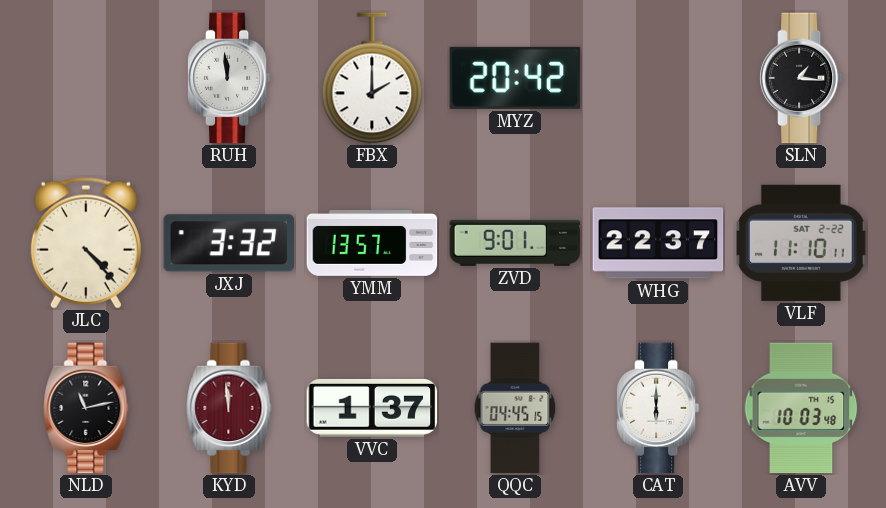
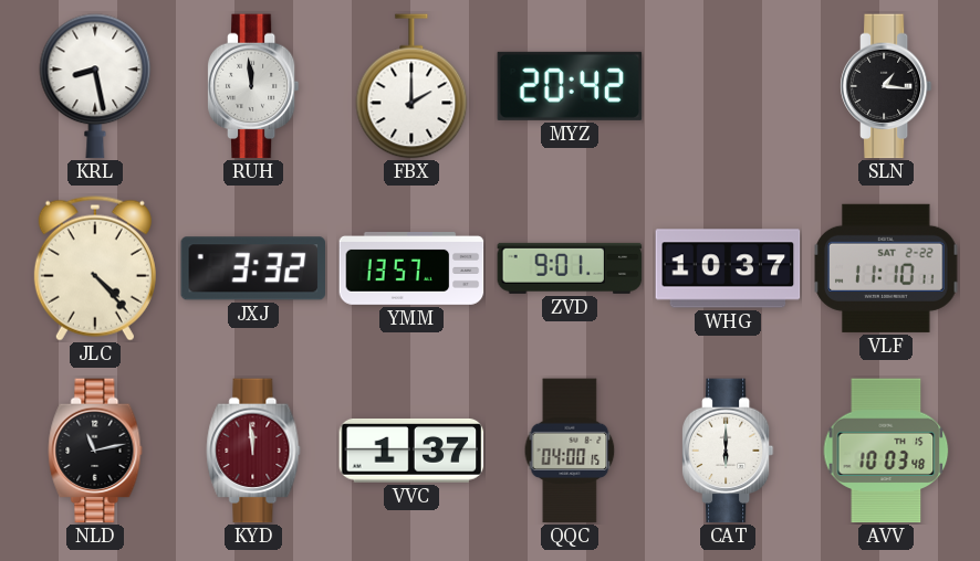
KRL: none -> 8:28 (95, 86)
WHG: 22:37 -> 10:37 (728, 268)
QQC: 04:45 -> 04:00 (570, 451)
